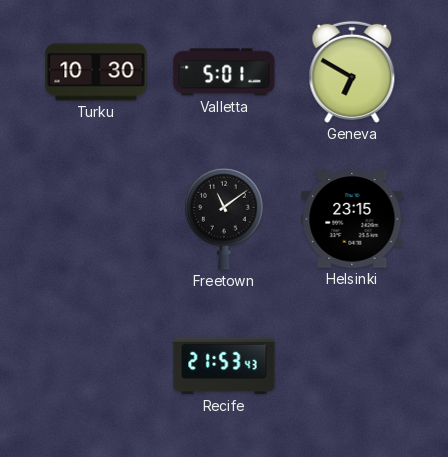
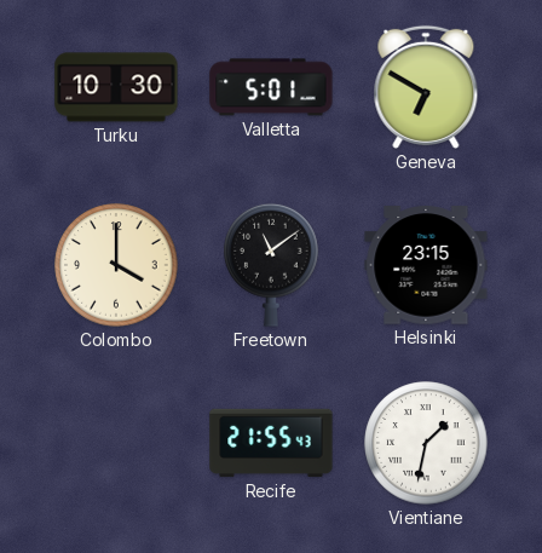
Colombo: none -> 4:00 (116, 265)
Recife: 21:53 -> 21:55 (271, 443)
Vientiane: none -> 1:32 (426, 443)
